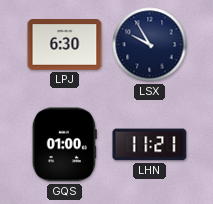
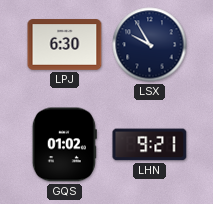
GQS: 01:00 -> 01:02 (64, 145)
LHN: 11:21 -> 9:21 (150, 145)
